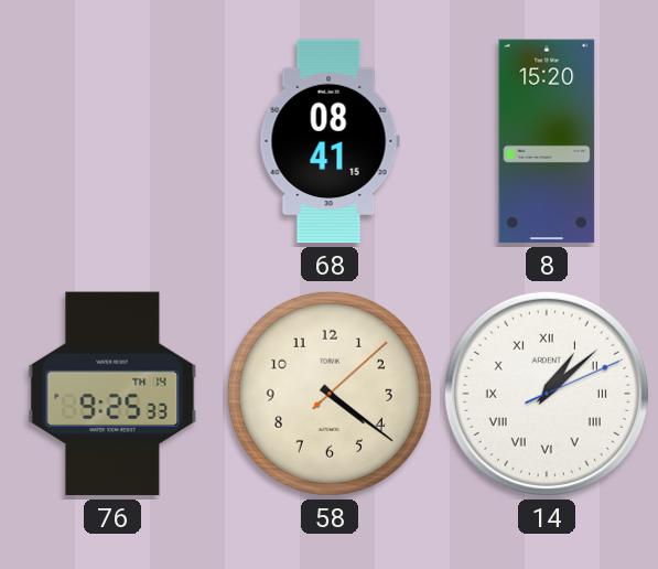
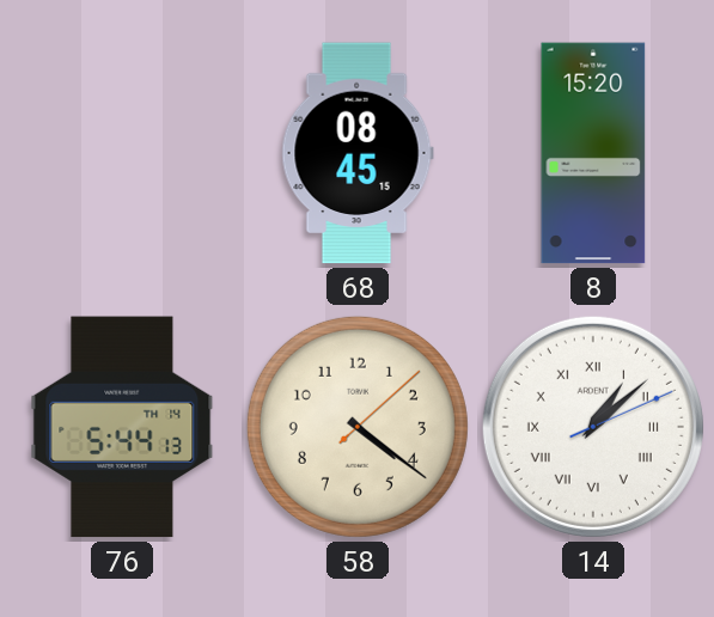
68: 08:41 -> 08:45 (358, 153)
76: 9:25 -> 5:44 (122, 427)
